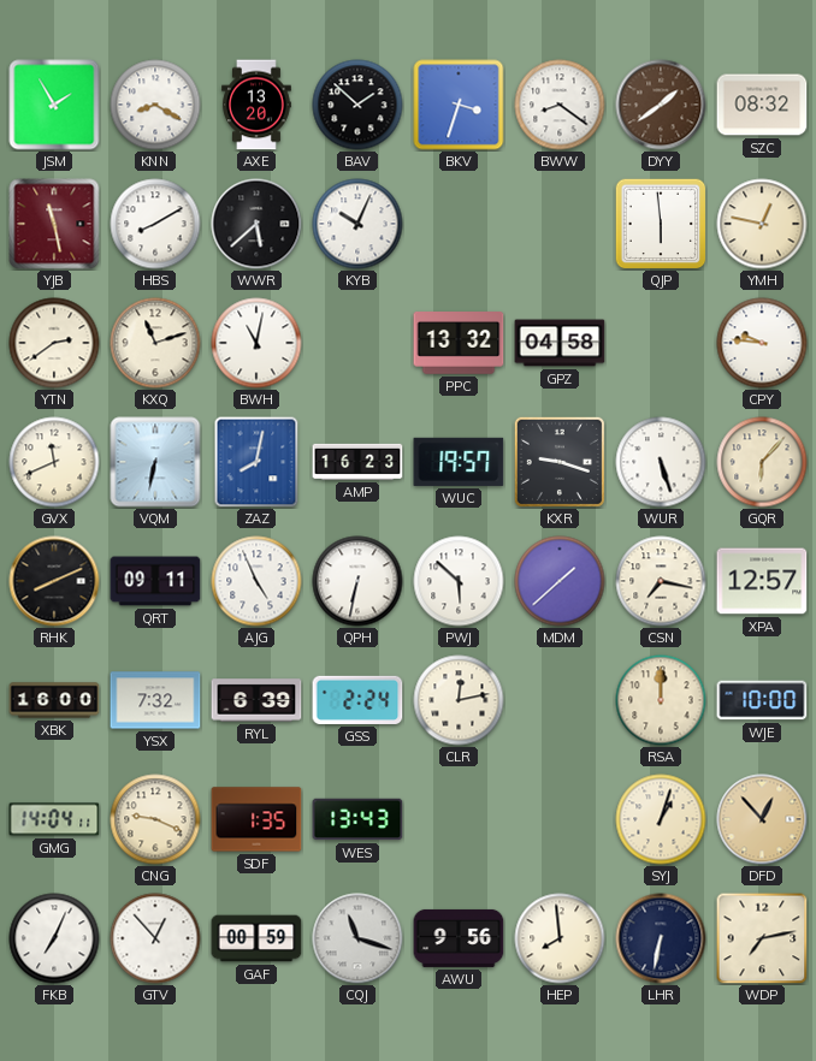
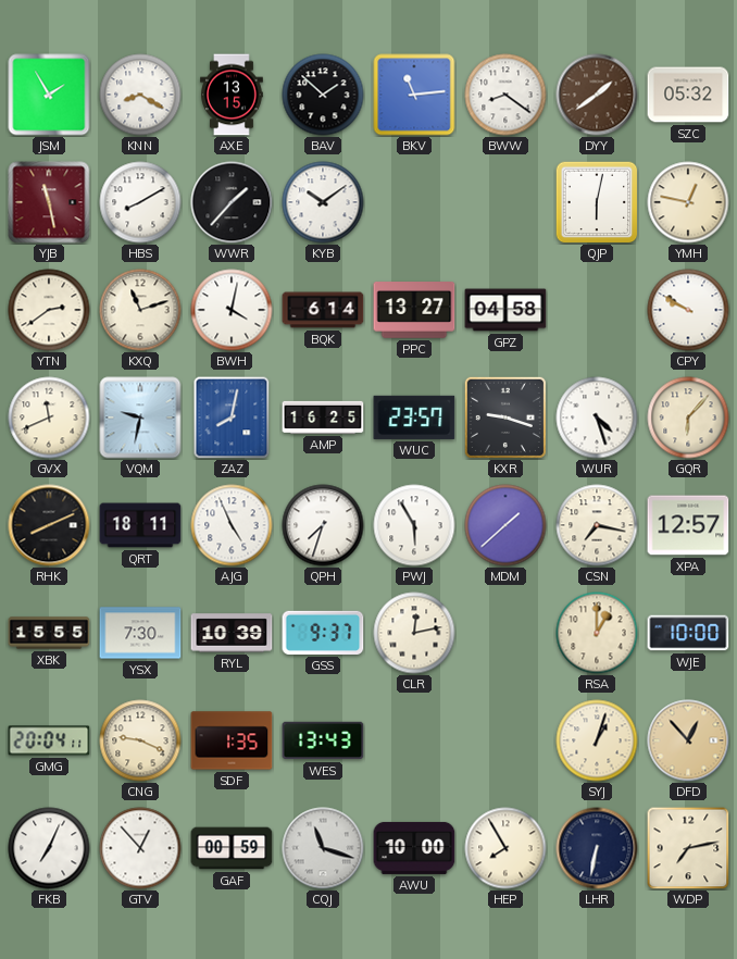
AXE: 13:20 -> 13:15 (232, 95)
BKV: 3:33 -> 11:14 (414, 95)
SZC: 08:32 -> 05:32 (688, 95)
WWR: 5:38 -> 1:37 (232, 202)
KYB: 10:04 -> 10:09 (323, 202)
QJP: 5:59 -> 6:02 (597, 202)
BWH: 11:02 -> 4:02 (232, 310)
BQK: none -> 6:14 (323, 310)
PPC: 13:32 -> 13:27 (414, 311)
CPY: 9:46 -> 9:50 (688, 310)
VQM: 6:32 -> 9:32 (140, 418)
AMP: 16:23 -> 16:25 (323, 418)
WUC: 19:57 -> 23:57 (414, 418)
WUR: 5:27 -> 4:27 (597, 418)
QRT: 09:11 -> 18:11 (140, 525)
QPH: 6:32 -> 7:33 (323, 525)
PWJ: 5:52 -> 5:55 (414, 525)
XBK: 16:00 -> 15:55 (49, 633)
YSX: 7:32 -> 7:30 (140, 633)
RYL: 6:39 -> 10:39 (232, 633)
GSS: 2:24 -> 9:37 (323, 633)
RSA: 12:00 -> 1:00 (597, 633)
GMG: 14:04 -> 20:04 (49, 740)
AWU: 9:56 -> 10:00 (414, 848)
HEP: 7:59 -> 7:55 (505, 848)
